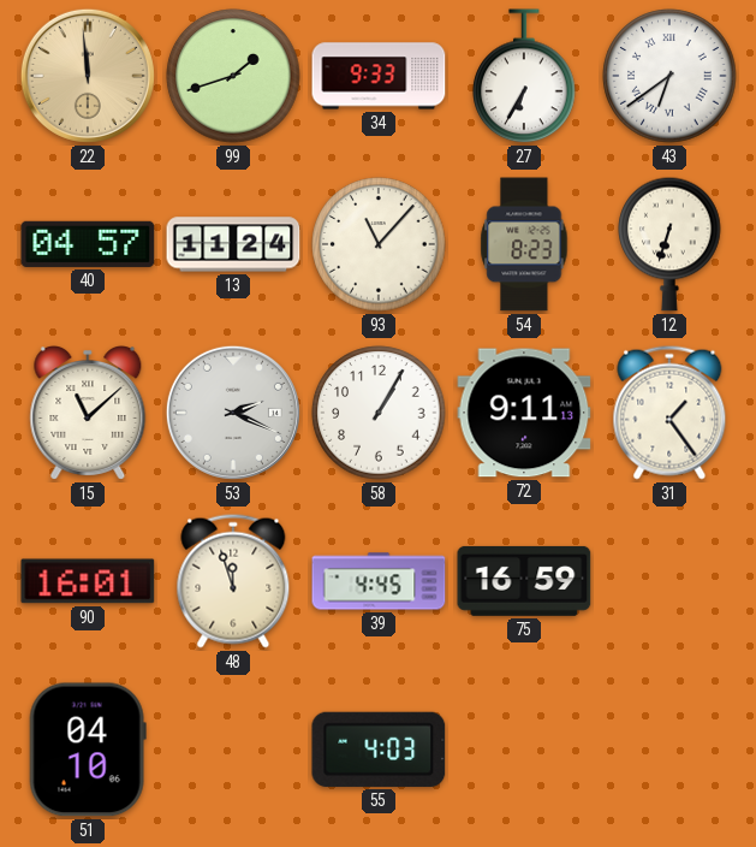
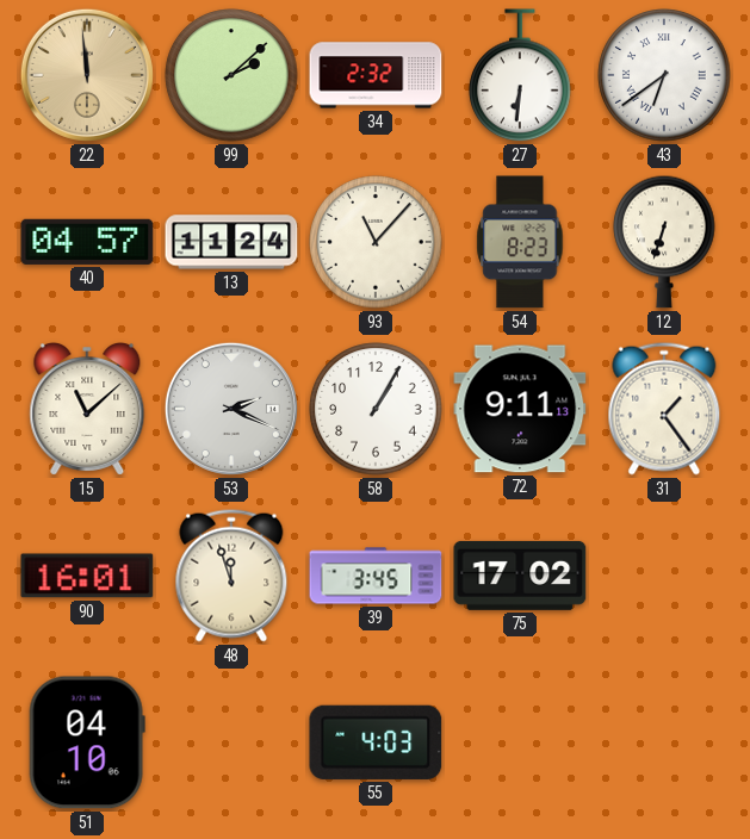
99: 1:42 -> 2:08 (231, 75)
34: 9:33 -> 2:32 (376, 75)
27: 6:35 -> 6:31 (520, 76)
39: 4:45 -> 3:45 (376, 576)
75: 16:59 -> 17:02 (520, 576)
